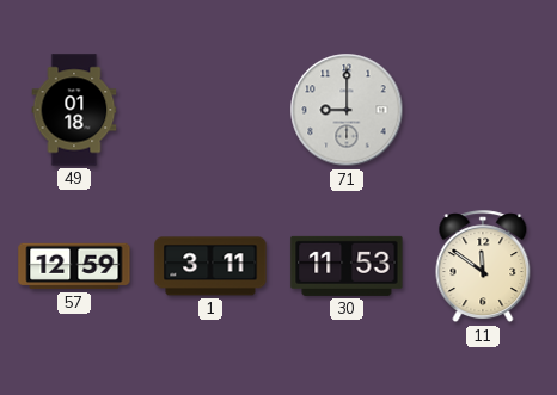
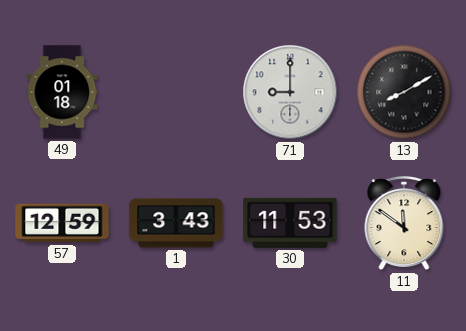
13: none -> 8:10 (404, 92)
1: 3:11 -> 3:43 (176, 223)
